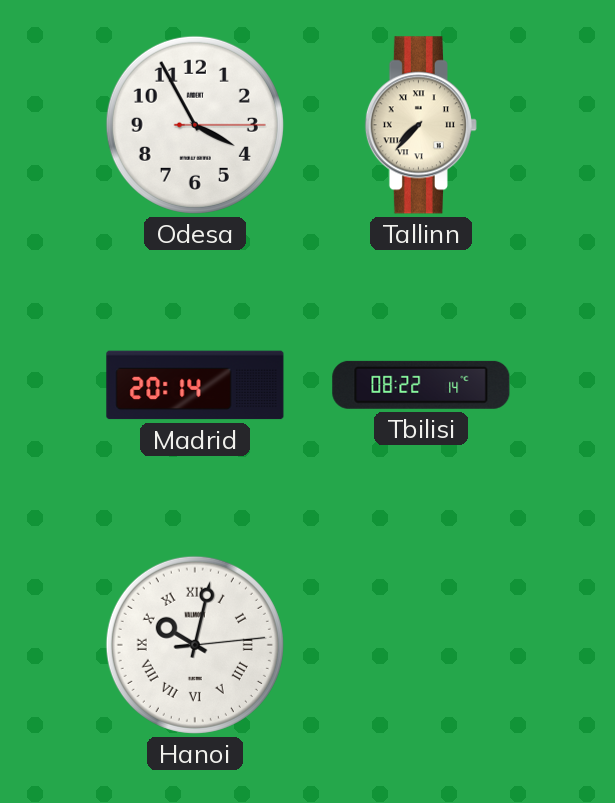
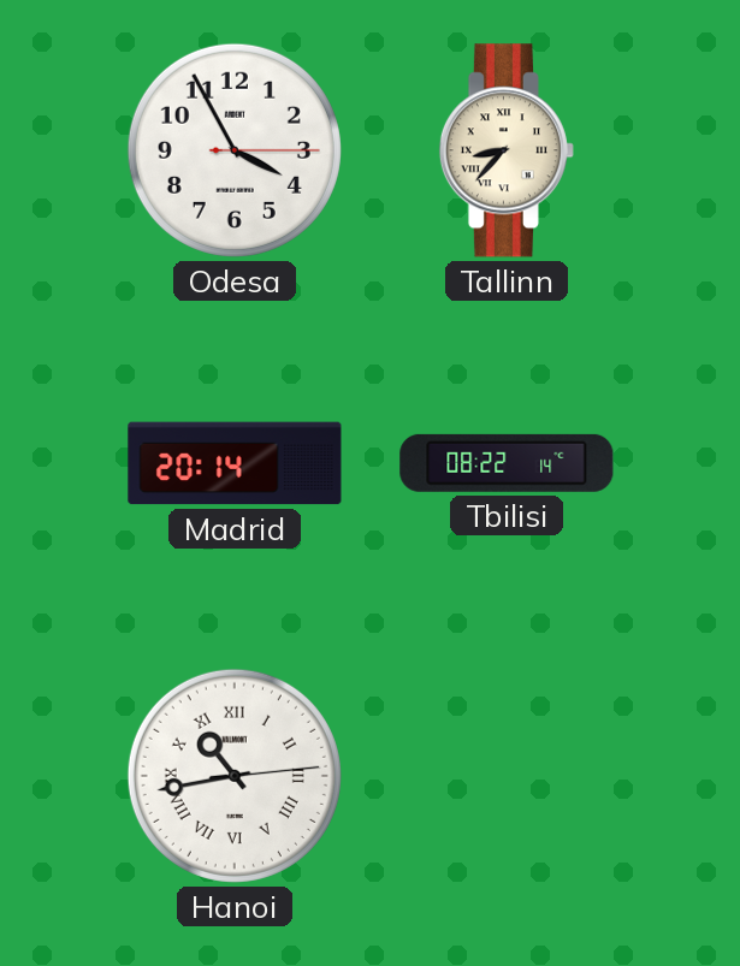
Tallinn: 7:37 -> 8:37 (507, 150)
Hanoi: 10:02 -> 10:43 (235, 776)
